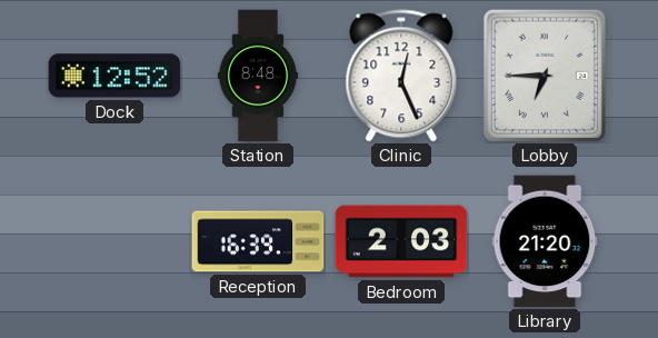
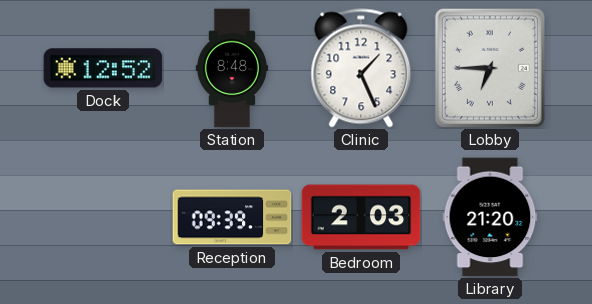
Clinic: 12:26 -> 1:26 (361, 68)
Reception: 16:39 -> 09:39 (232, 217)
